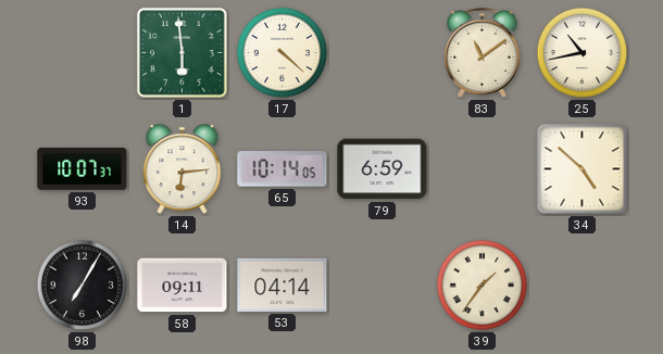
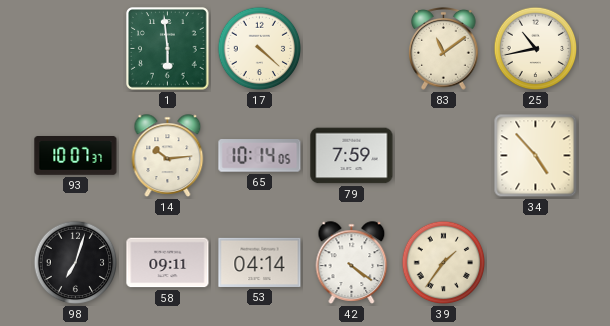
14: 6:14 -> 10:14 (168, 156)
79: 6:59 -> 7:59 (352, 156)
34: 4:52 -> 4:53 (536, 156)
98: 7:05 -> 7:03 (76, 263)
42: none -> 4:21 (352, 263)
